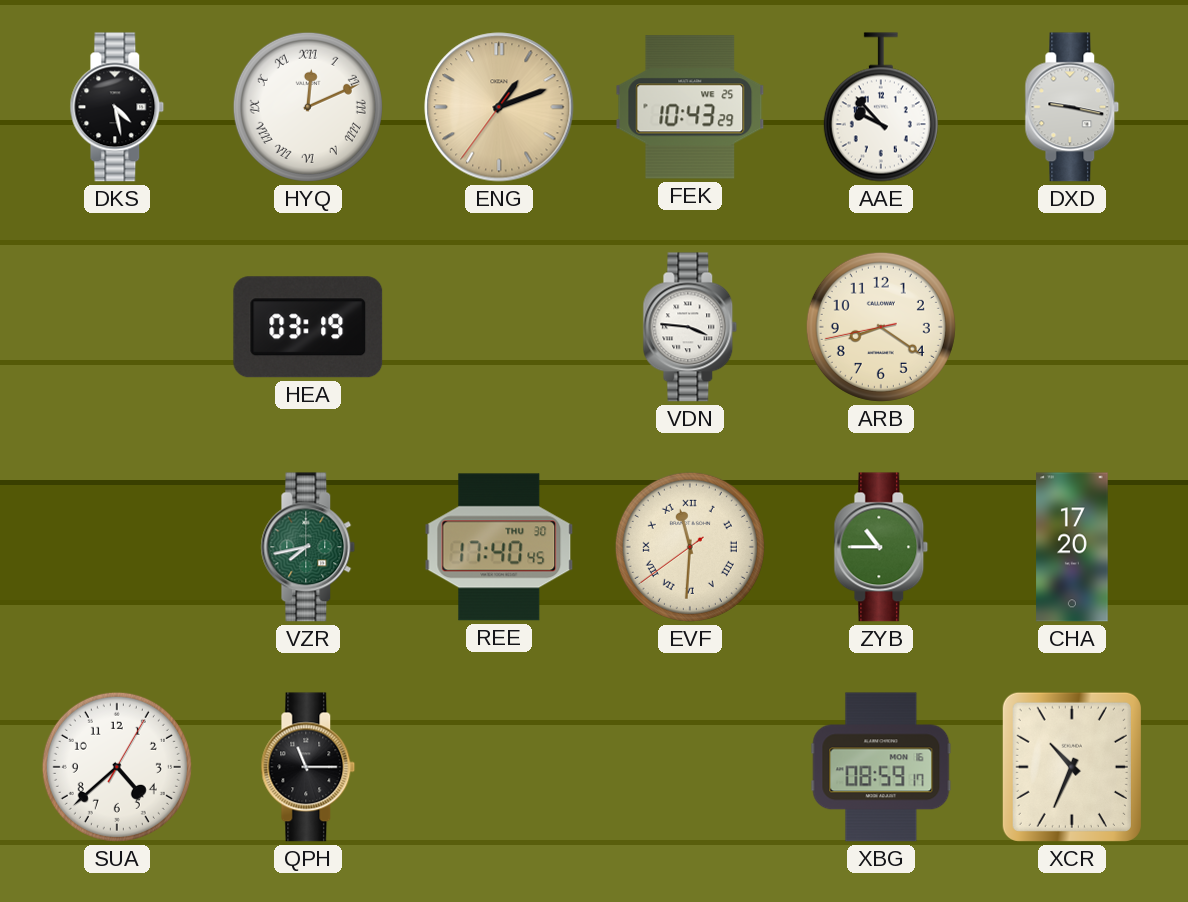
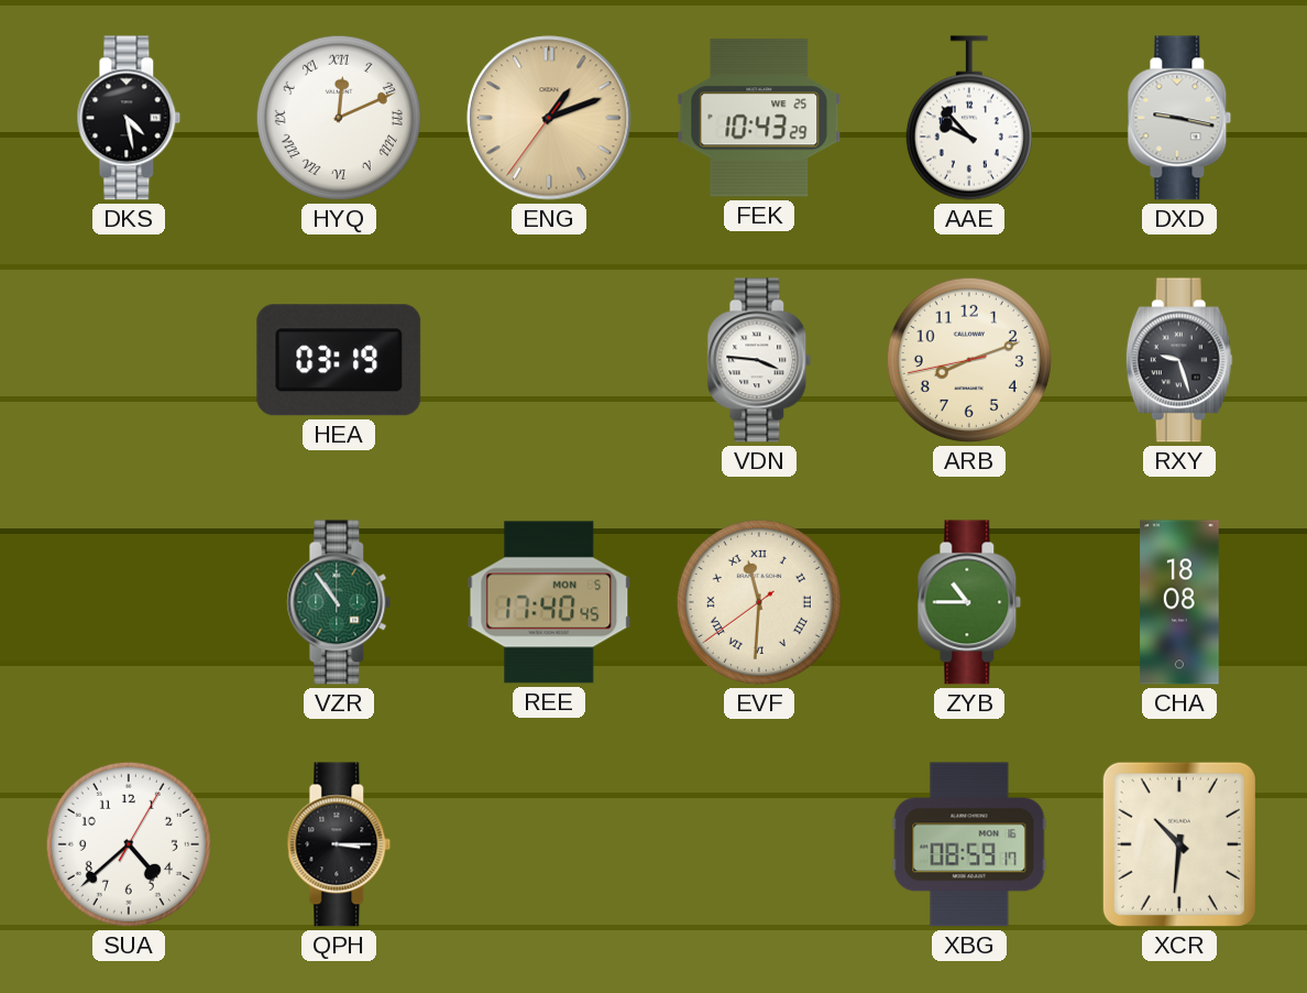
ARB: 8:20 -> 8:11 (969, 360)
RXY: none -> 9:27 (1179, 360)
VZR: 7:43 -> 10:54 (339, 602)
REE date: THU 30 -> MON 5 (549, 602)
CHA: 17:20 -> 18:08 (1179, 602)
QPH: 11:15 -> 3:15 (339, 844)
XCR: 10:34 -> 10:31 (1179, 844)
